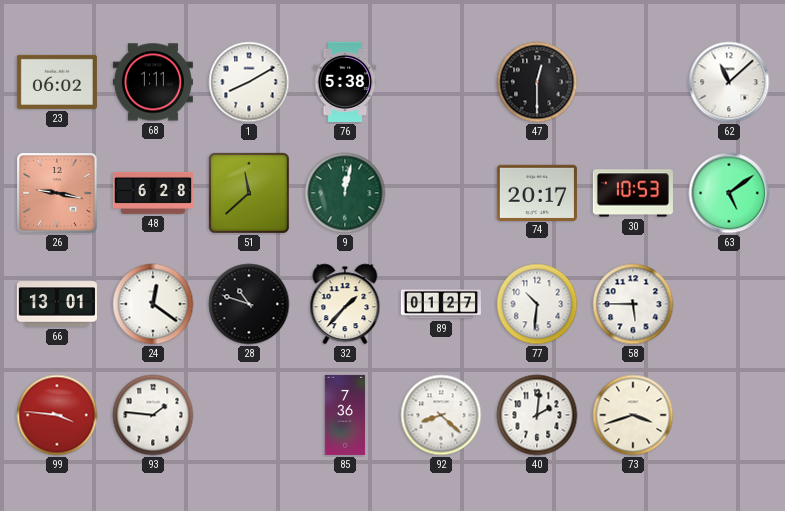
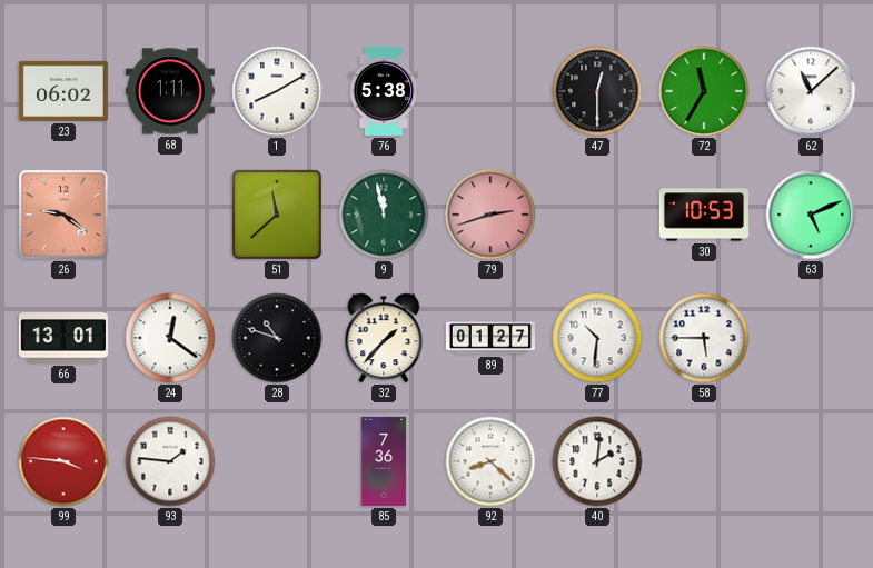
72: none -> 11:35 (704, 91)
26: 9:17 -> 9:21 (63, 215)
48: 6:28 -> none (153, 193)
9: 12:02 -> 11:58 (384, 215)
79: none -> 2:42 (490, 215)
74: 20:17 -> none (537, 192)
63: 5:09 -> 5:11 (811, 215)
73: 3:42 -> none (633, 415)
